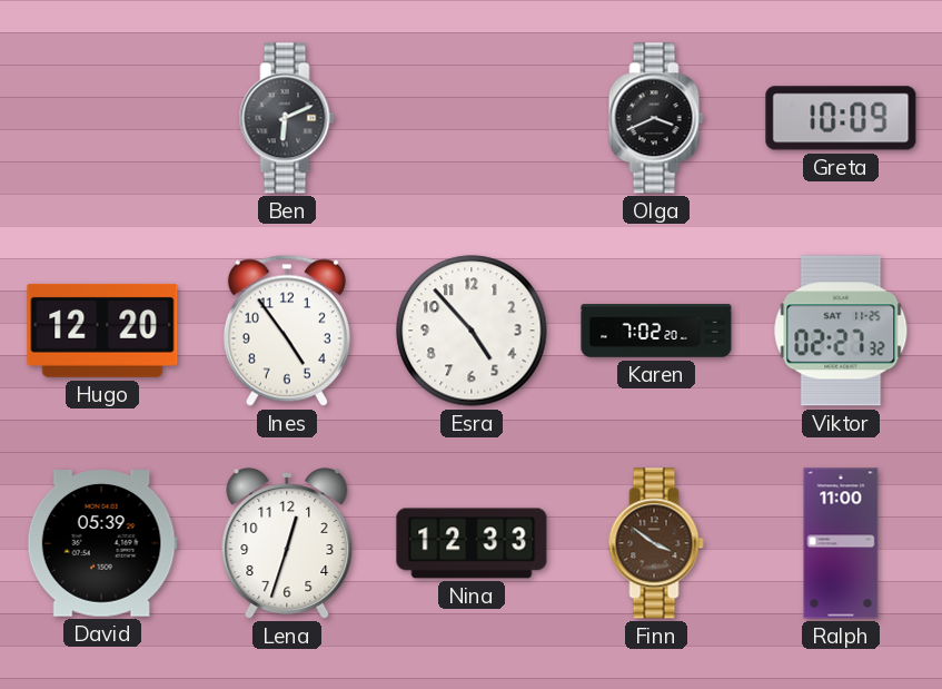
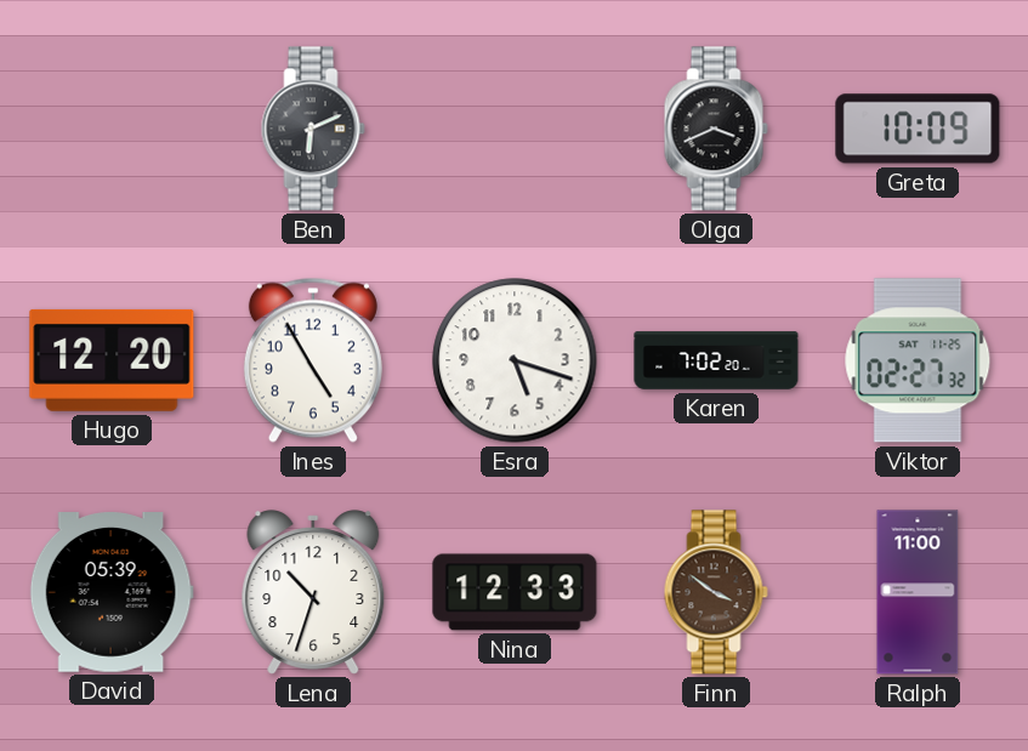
Ines: 4:54 -> 4:55 (313, 360)
Esra: 4:53 -> 5:18 (515, 360)
Lena: 12:33 -> 10:33 (313, 592)
